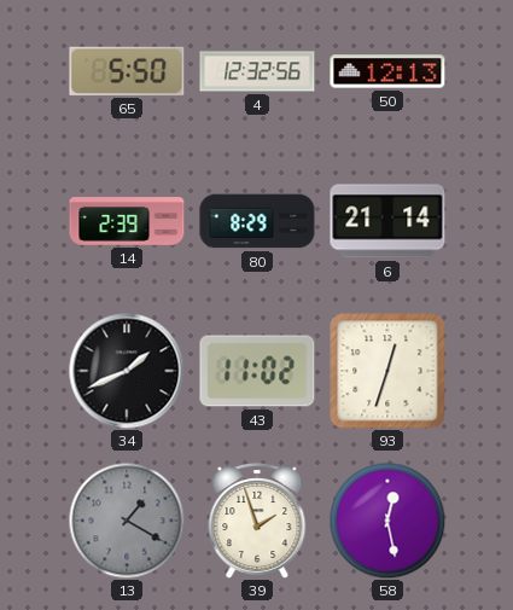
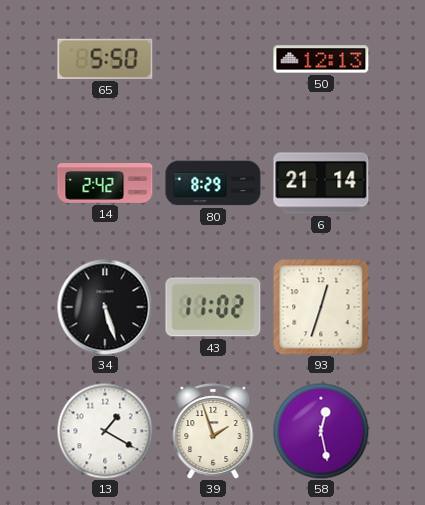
4: 12:32 -> none (257, 71)
14: 2:39 -> 2:42 (105, 184)
34: 1:41 -> 5:27 (105, 307)
13 dial: grey -> white (105, 431)
